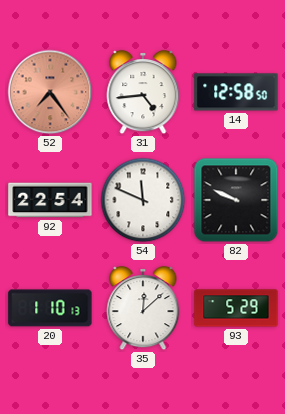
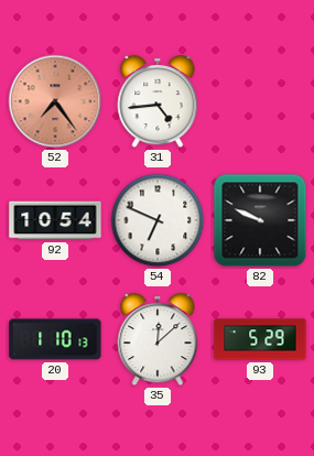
14: 12:58 -> none (236, 92)
92: 22:54 -> 10:54 (55, 220)
54: 11:49 -> 6:49 (158, 220)
